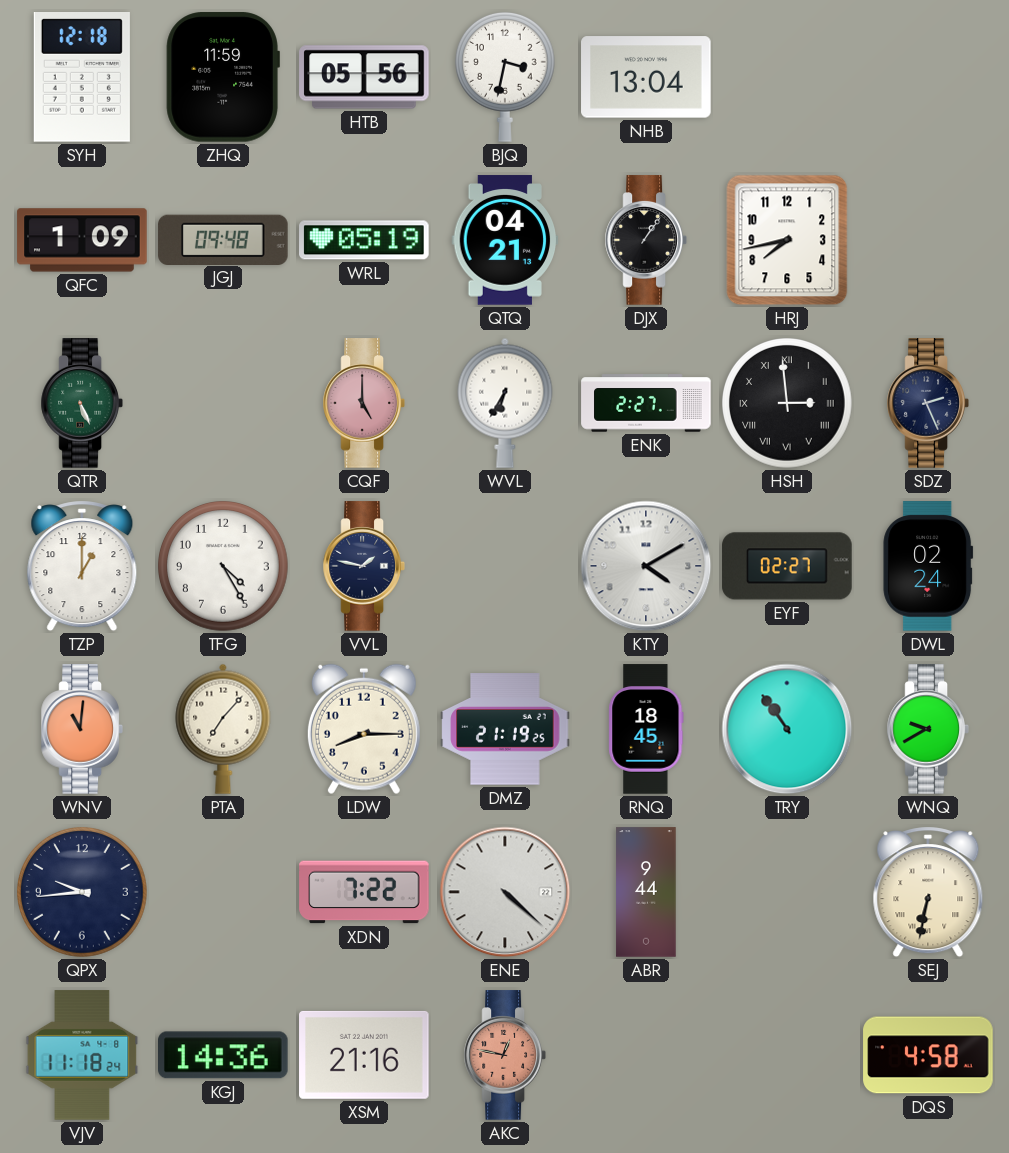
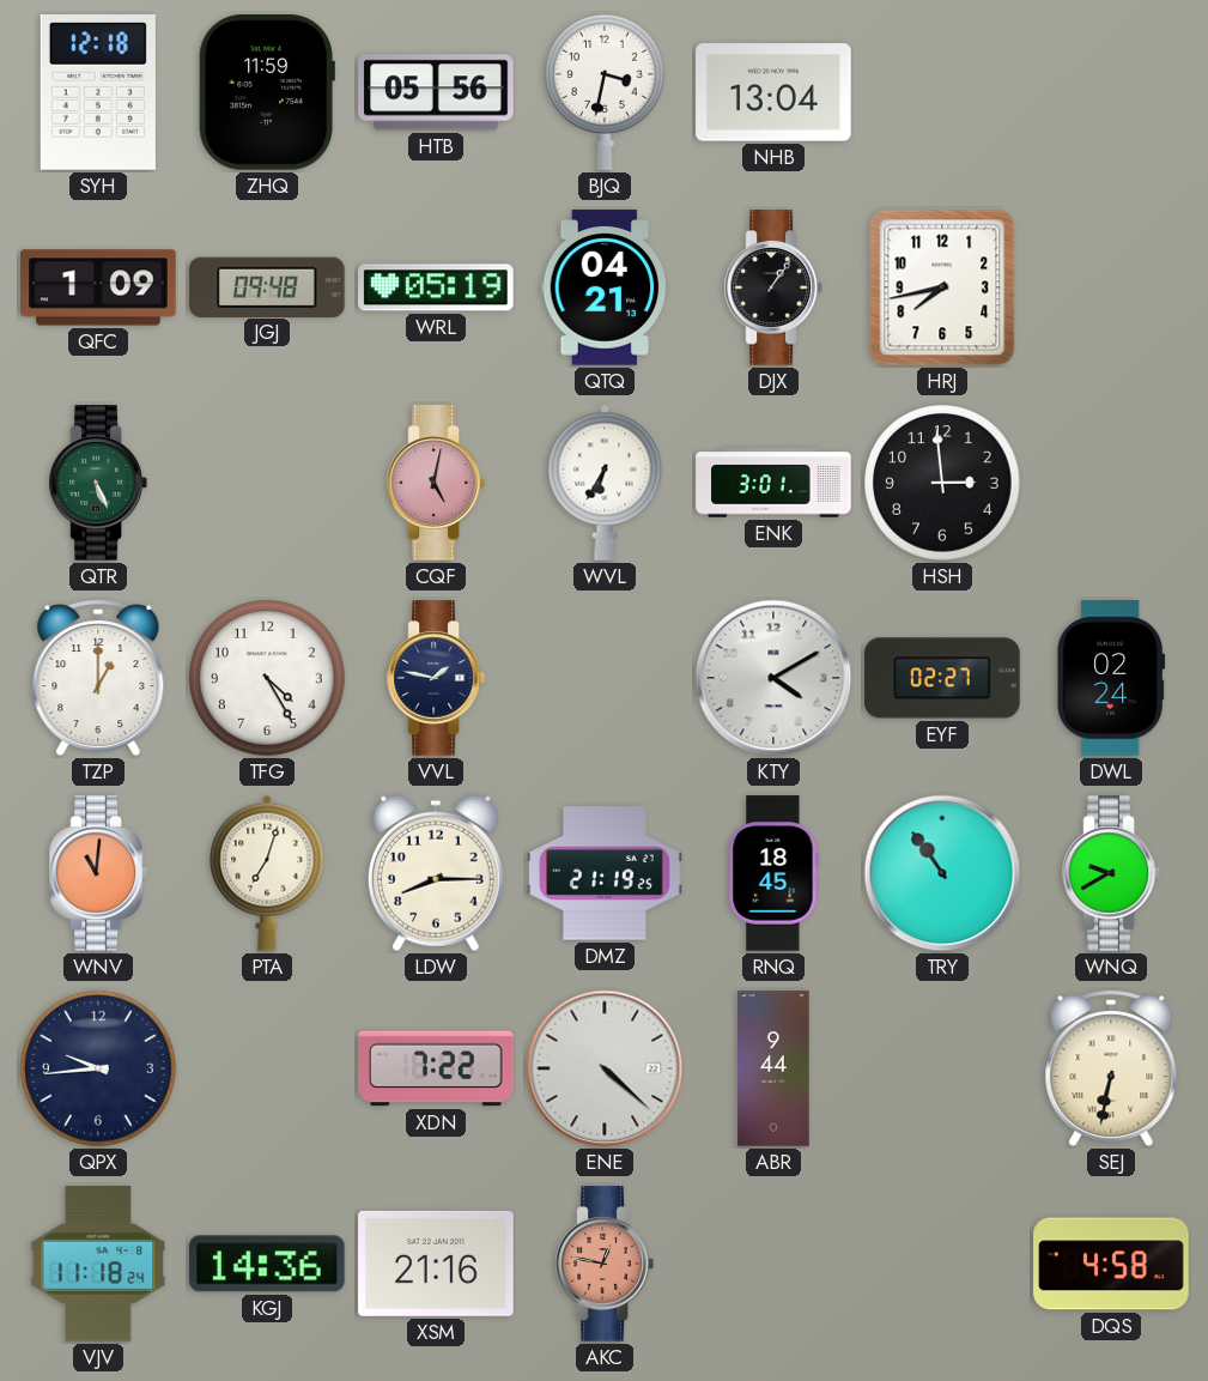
CQF: 5:00 -> 5:02 (436, 483)
ENK: 2:27 -> 3:01 (773, 483)
HSH numerals: Roman -> Arabic (943, 484)
SDZ: 2:26 -> none (928, 403)
PTA: 7:07 -> 7:03 (267, 873)
